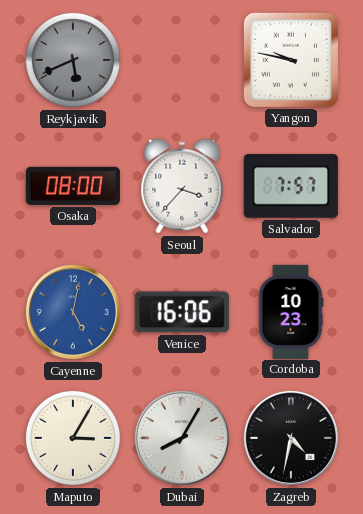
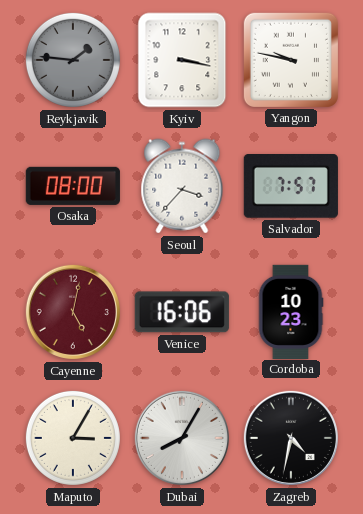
Reykjavik: 5:41 -> 1:46 (73, 60)
Kyiv: none -> 3:17 (182, 60)
Cayenne dial: blue -> burgundy (73, 312)
